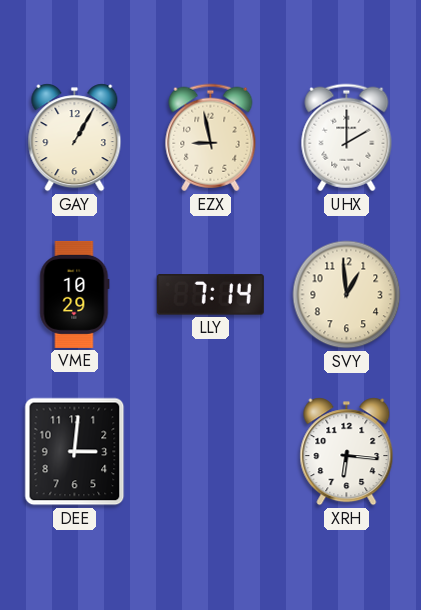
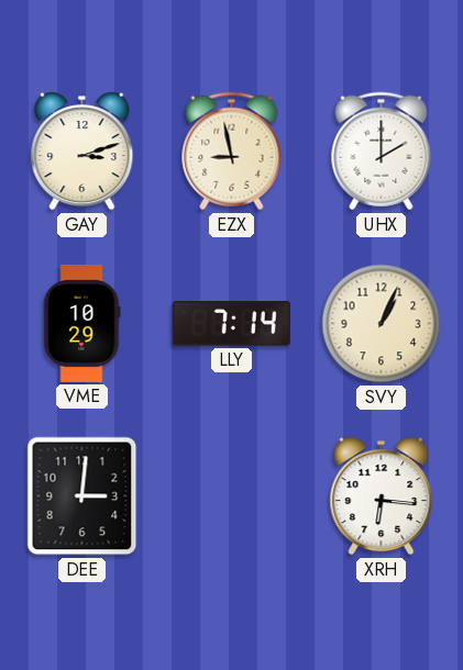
GAY: 1:05 -> 3:12 (82, 152)
SVY: 12:59 -> 1:04 (382, 324)
